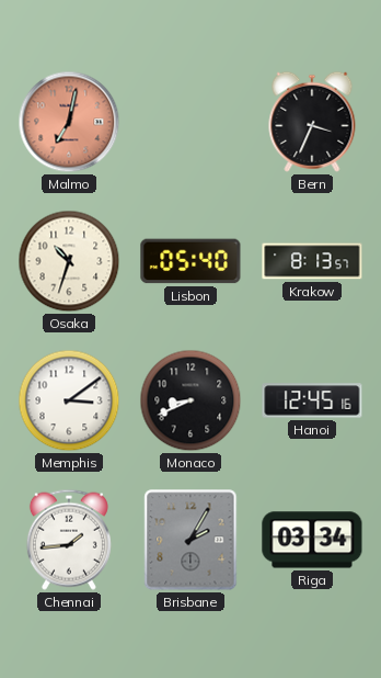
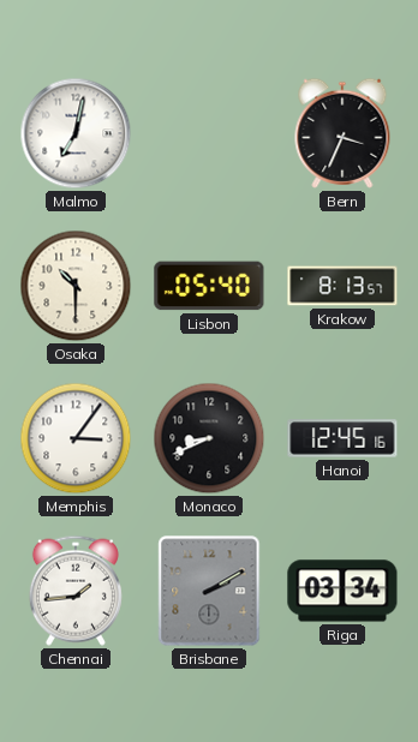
Malmo dial: salmon -> white (76, 133)
Osaka: 10:33 -> 10:30 (76, 286)
Memphis: 3:09 -> 3:06 (76, 438)
Brisbane: 2:05 -> 2:10 (209, 591)
